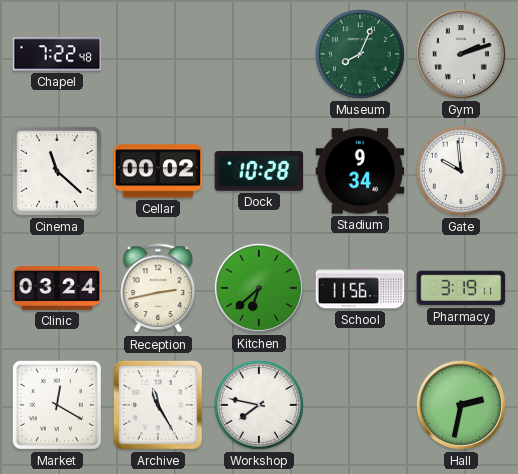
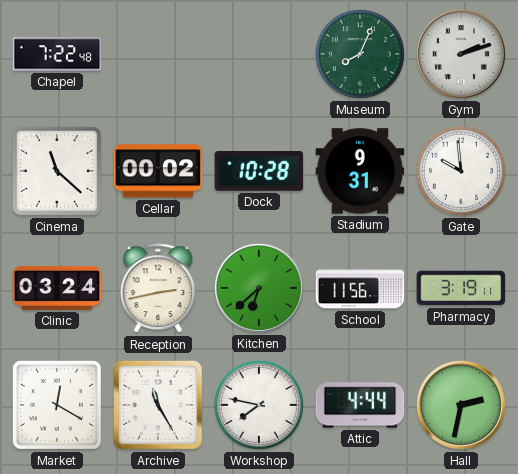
Stadium: 9:34 -> 9:31 (360, 171)
Attic: none -> 4:44 (360, 405)
